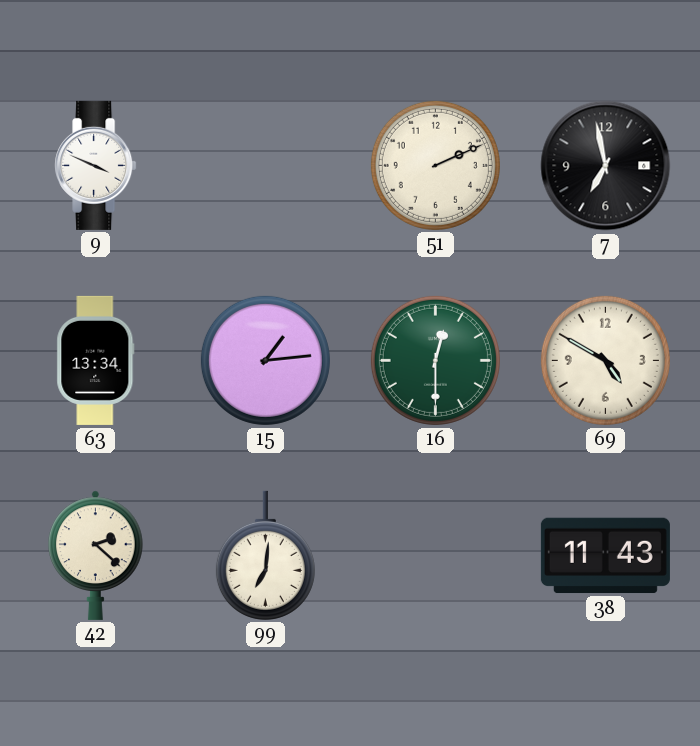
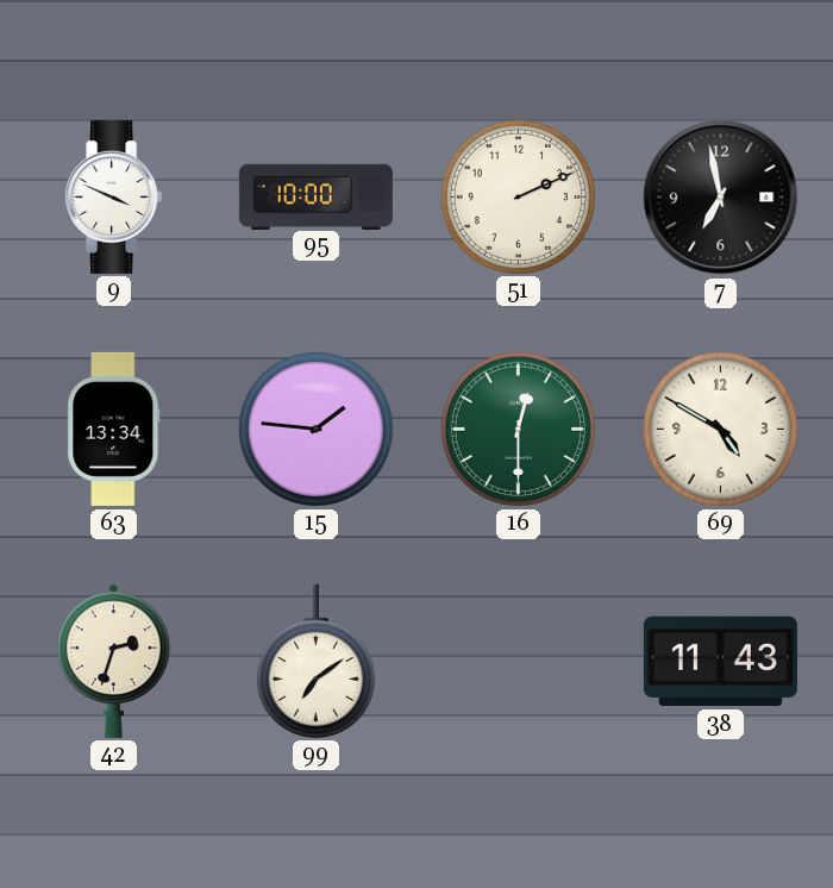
95: none -> 10:00 (315, 196)
15: 1:14 -> 1:46 (315, 429)
42: 2:22 -> 2:33 (114, 661)
99: 7:01 -> 7:09 (315, 661)
